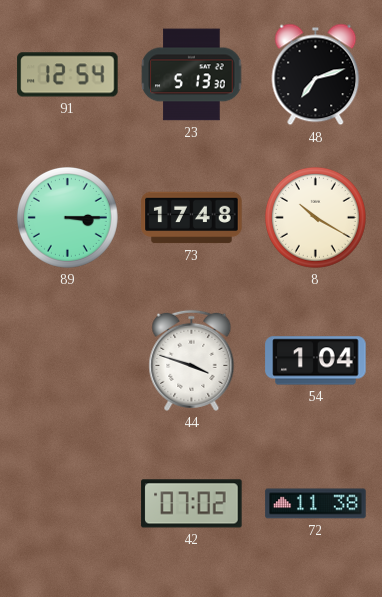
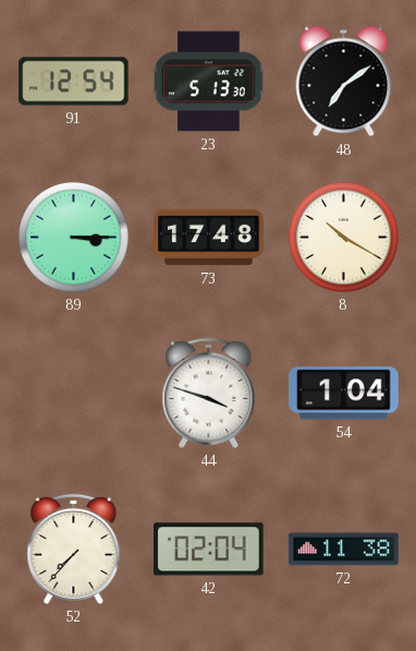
48: 7:12 -> 7:09 (344, 82)
52: none -> 7:37 (74, 548)
42: 07:02 -> 02:04 (209, 550)
